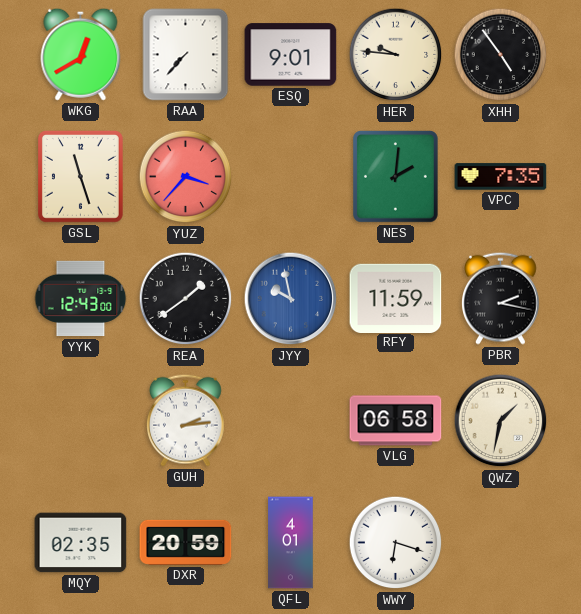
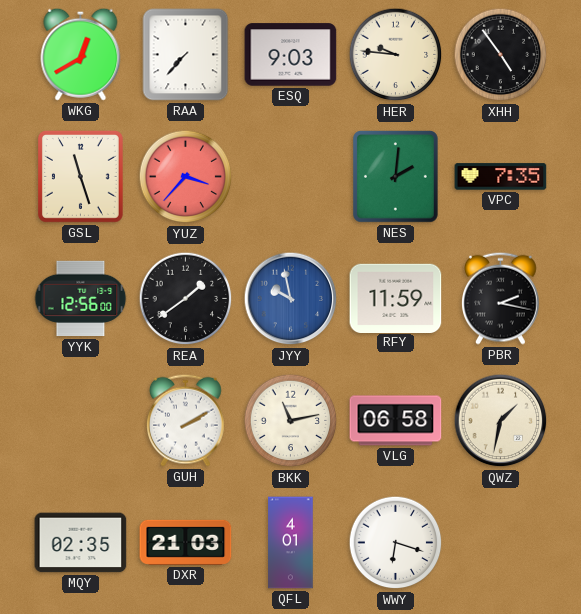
ESQ: 9:01 -> 9:03 (291, 55)
YYK: 12:43 -> 12:56 (81, 299)
GUH: 2:14 -> 2:10 (186, 420)
BKK: none -> 11:13 (291, 421)
DXR: 20:59 -> 21:03 (186, 542)
